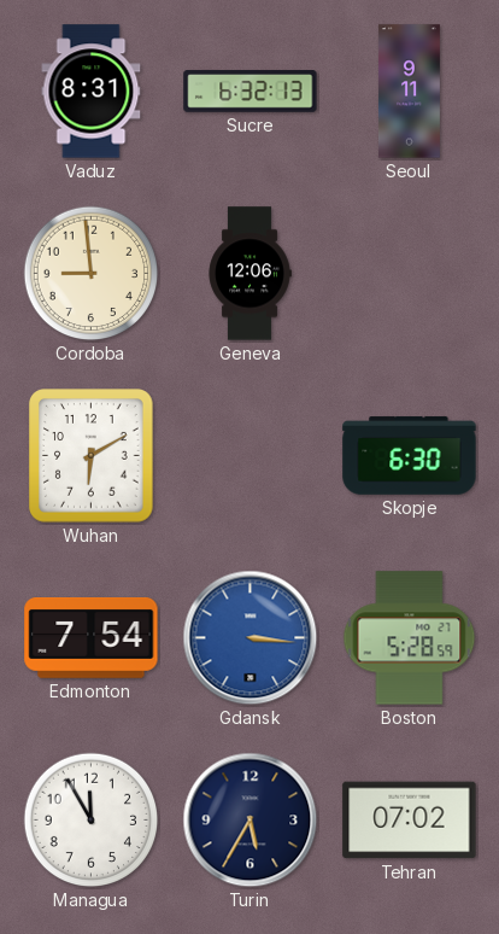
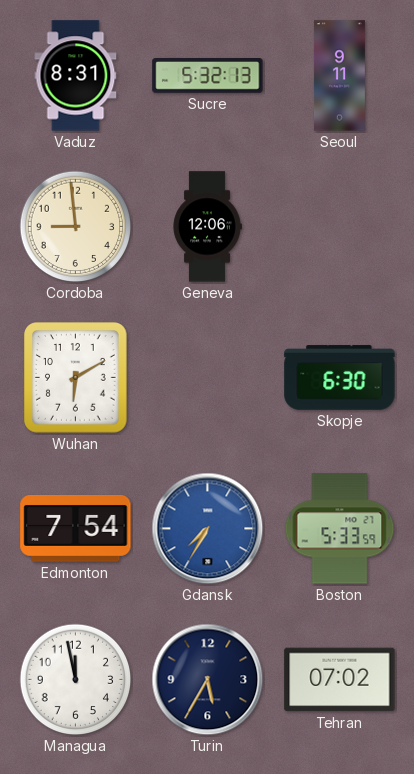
Sucre: 6:32 -> 5:32 (208, 76)
Gdansk: 3:16 -> 7:35 (208, 529)
Boston: 5:28 -> 5:33 (340, 529)
Managua: 11:55 -> 11:58 (76, 680)
